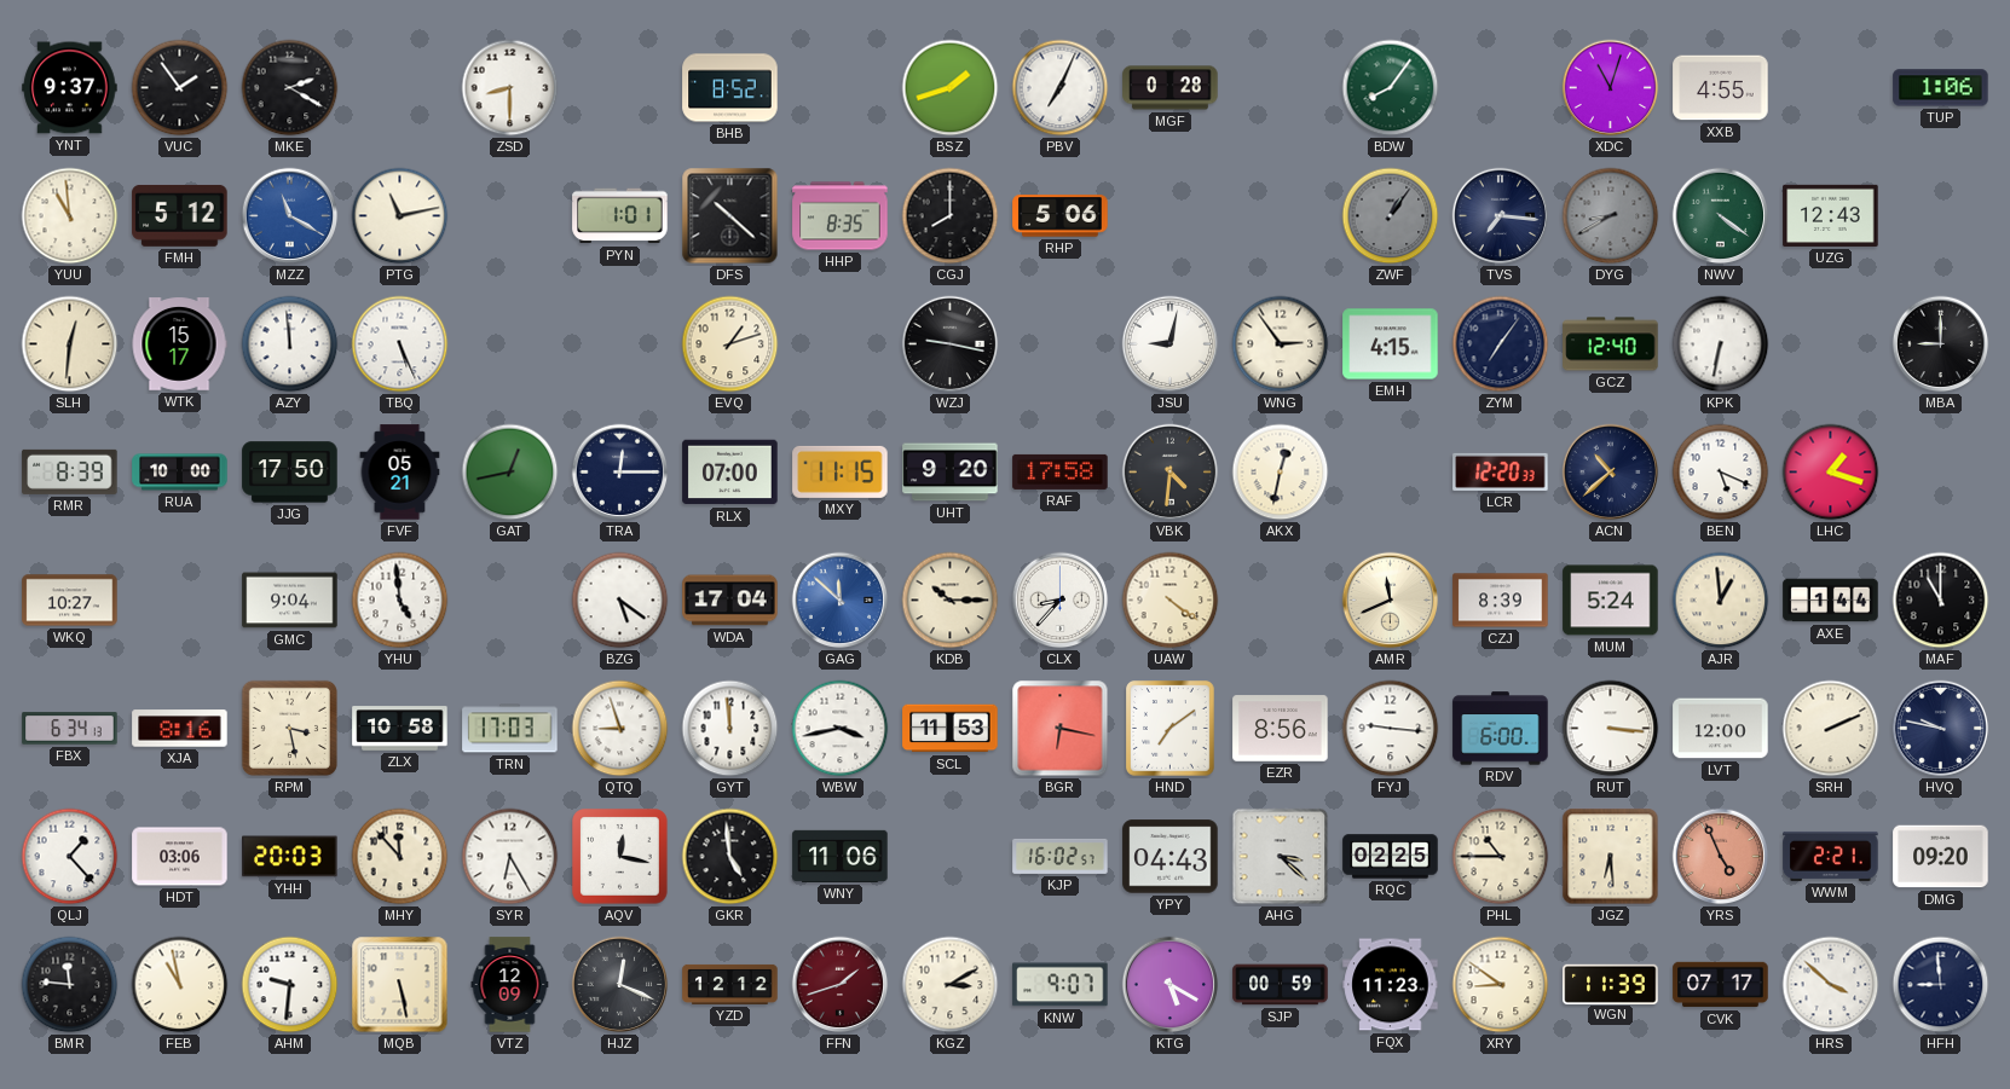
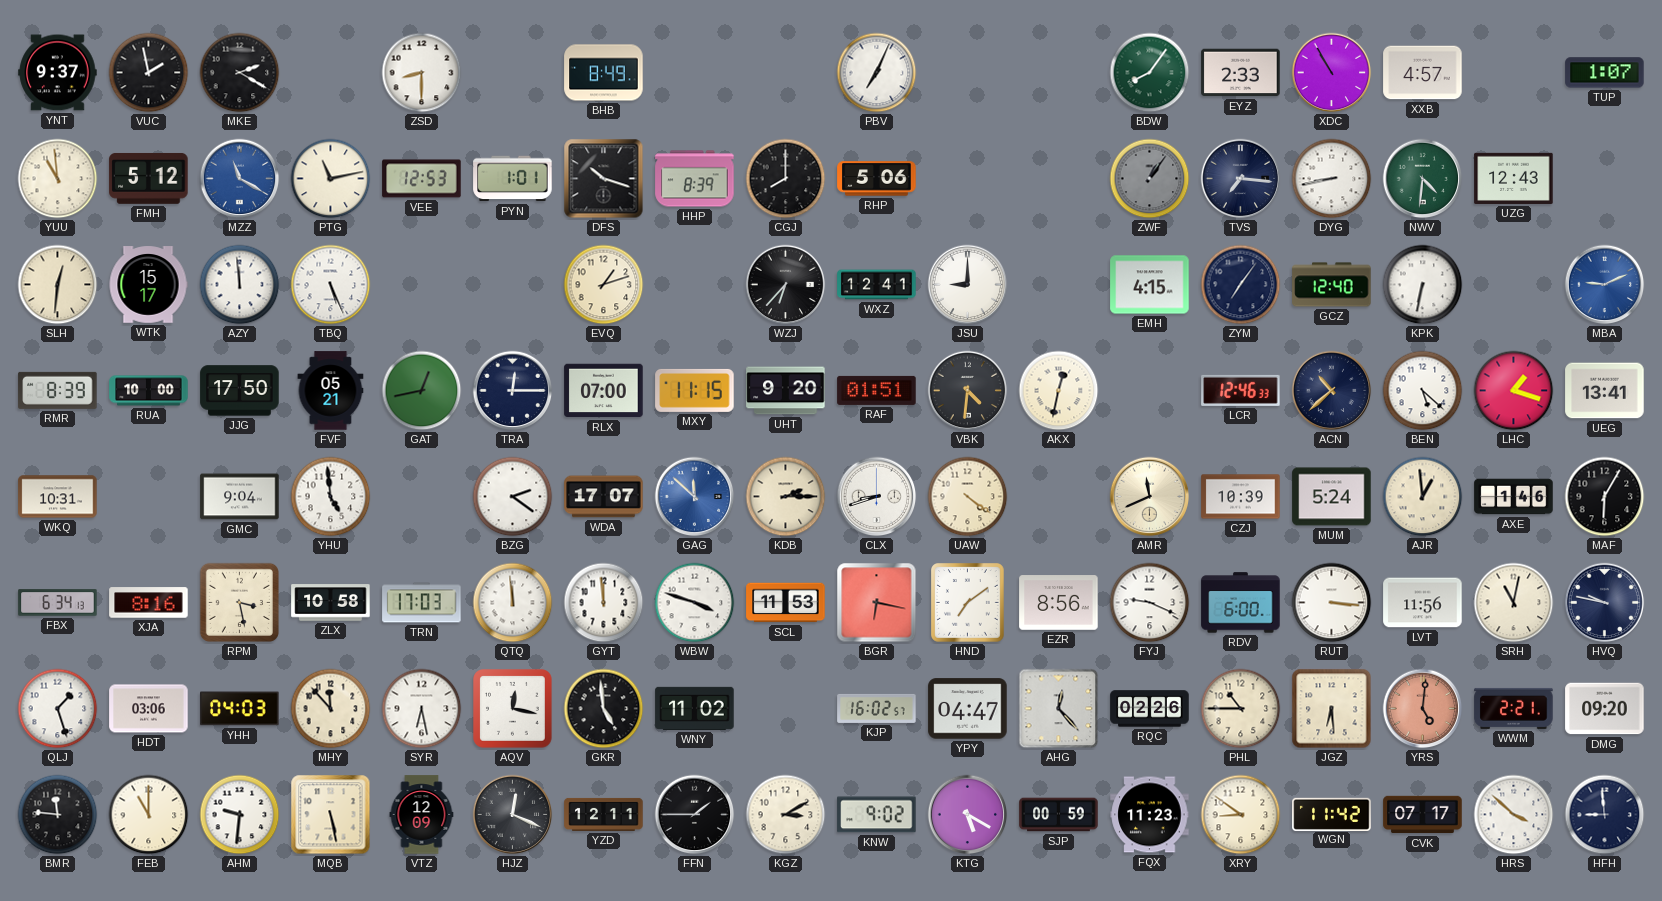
VUC: 1:54 -> 1:58 (149, 73)
BHB: 8:52 -> 8:49 (604, 73)
BSZ: 1:42 -> none (951, 88)
MGF: 0:28 -> none (1171, 88)
EYZ: none -> 2:33 (1241, 73)
XDC: 11:03 -> 10:55 (1332, 73)
XXB: 4:55 -> 4:57 (1423, 73)
TUP: 1:06 -> 1:07 (1605, 73)
VEE: none -> 12:53 (422, 179)
DFS: 10:22 -> 10:18 (604, 179)
HHP: 8:35 -> 8:39 (695, 179)
DYG: 8:40 -> 8:43 (1332, 179)
DYG dial: grey -> white (1332, 179)
NWV: 4:21 -> 4:31 (1423, 179)
WZJ: 9:17 -> 6:37 (786, 285)
WXZ: none -> 12:41 (877, 285)
JSU: 9:02 -> 9:00 (968, 285)
WNG: 2:54 -> none (1281, 344)
MBA: 9:00 -> 9:11 (1605, 285)
MBA dial: black -> blue (1605, 285)
RAF: 17:58 -> 01:51 (877, 390)
LCR: 12:20 -> 12:46 (1241, 390)
BEN: 5:19 -> 5:22 (1423, 391)
UEG: none -> 13:41 (1605, 391)
WKQ: 10:27 -> 10:31 (58, 497)
BZG: 5:21 -> 2:21 (513, 497)
WDA: 17:04 -> 17:07 (604, 497)
KDB: 10:15 -> 2:15 (786, 497)
CLX: 8:37 -> 8:42 (877, 497)
CZJ: 8:39 -> 10:39 (1241, 497)
AXE: 1:44 -> 1:46 (1514, 497)
MAF: 11:00 -> 6:05 (1605, 497)
QTQ: 8:57 -> 11:59 (513, 603)
WBW: 3:43 -> 3:48 (695, 603)
FYJ: 9:16 -> 9:19 (1150, 603)
LVT: 12:00 -> 11:56 (1423, 603)
SRH: 2:11 -> 11:02 (1514, 603)
QLJ: 1:23 -> 1:27 (58, 709)
YHH: 20:03 -> 04:03 (240, 709)
SYR: 6:25 -> 6:28 (422, 709)
WNY: 11:06 -> 11:02 (695, 708)
YPY: 04:43 -> 04:47 (968, 709)
AHG: 3:22 -> 12:23 (1059, 709)
RQC: 02:25 -> 02:26 (1150, 709)
YRS: 4:56 -> 5:01 (1423, 709)
FEB: 10:58 -> 11:00 (149, 815)
YZD: 12:12 -> 12:11 (604, 814)
FFN: 1:42 -> 1:45 (695, 815)
FFN dial: burgundy -> black (695, 815)
KNW: 9:07 -> 9:02 (877, 815)
WGN: 11:39 -> 11:42 (1332, 814)
